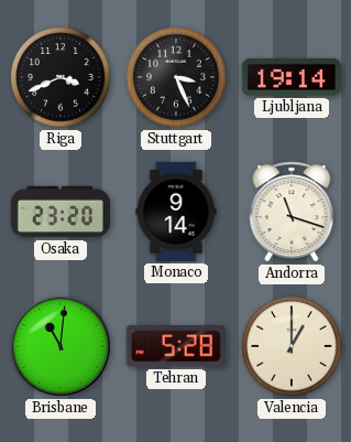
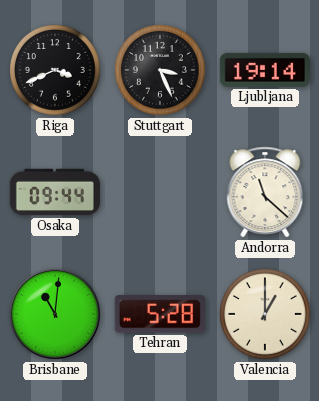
Osaka: 23:20 -> 09:44 (54, 192)
Monaco: 9:14 -> none (176, 212)
Andorra: 11:18 -> 11:22 (265, 192)
